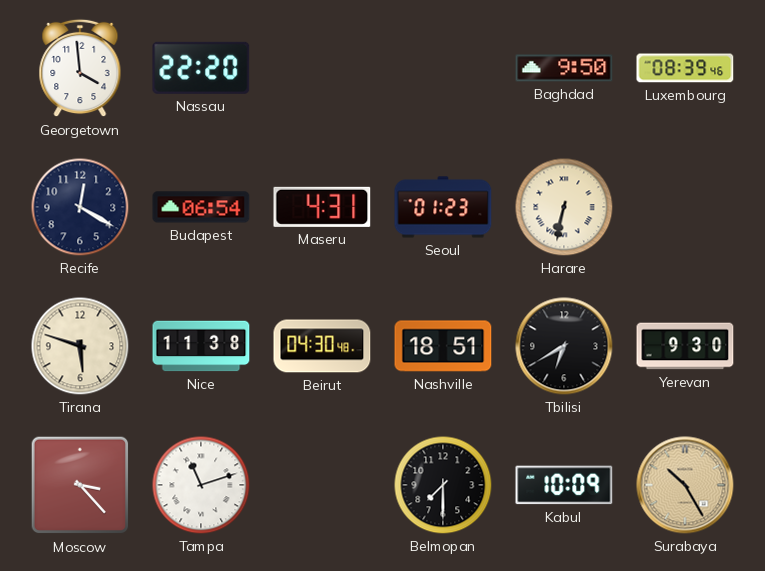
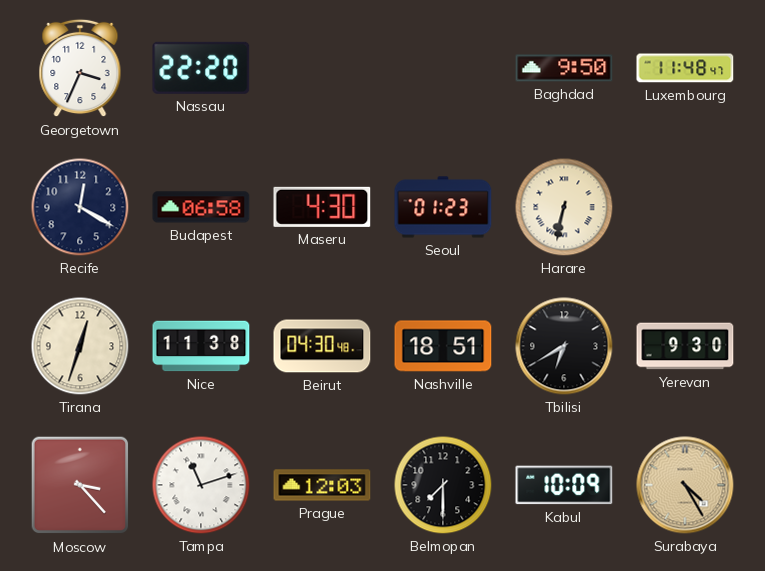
Georgetown: 3:59 -> 3:34 (80, 68)
Luxembourg: 08:39 -> 11:48 (685, 68)
Budapest: 06:54 -> 06:58 (201, 207)
Maseru: 4:31 -> 4:30 (322, 207)
Tirana: 5:48 -> 12:33 (80, 346)
Prague: none -> 12:03 (322, 485)
Surabaya: 10:25 -> 4:25 (685, 485)
